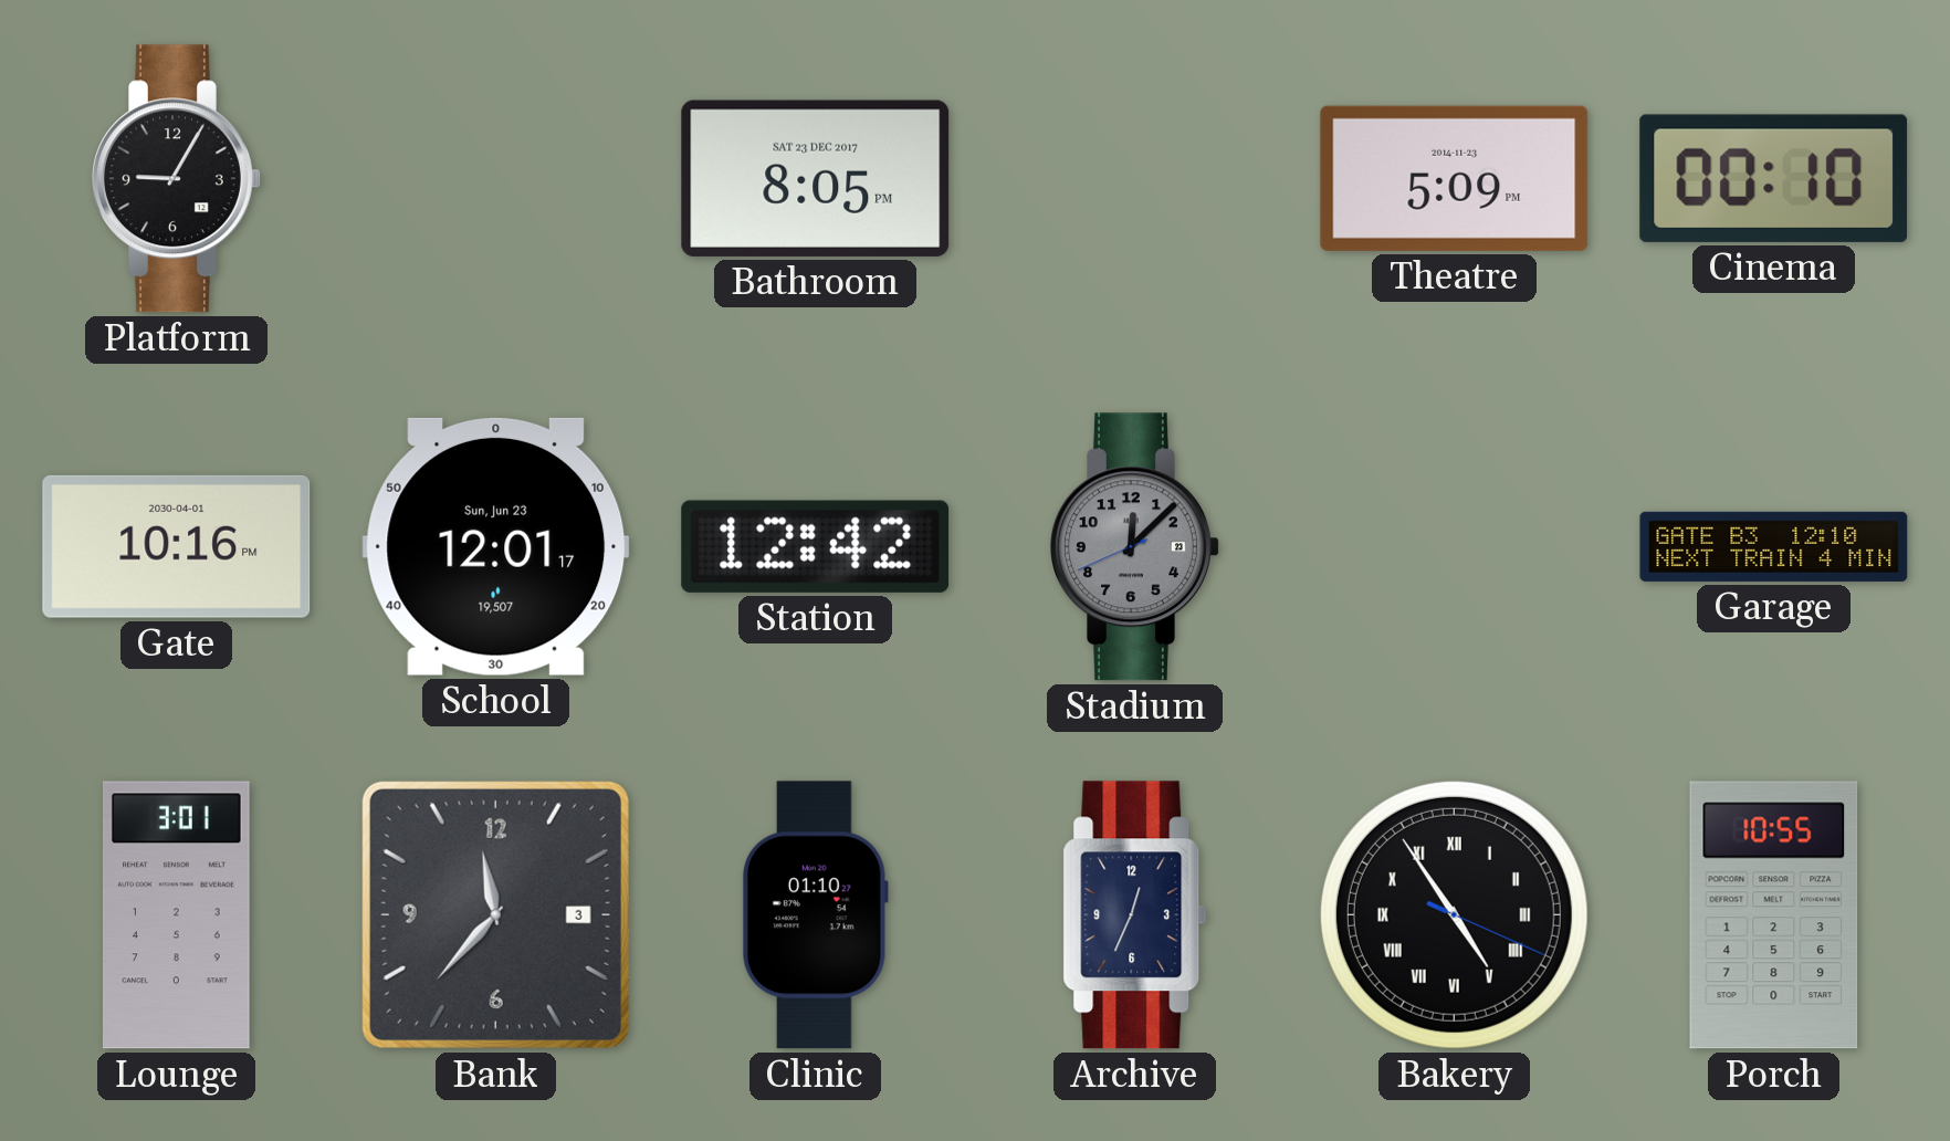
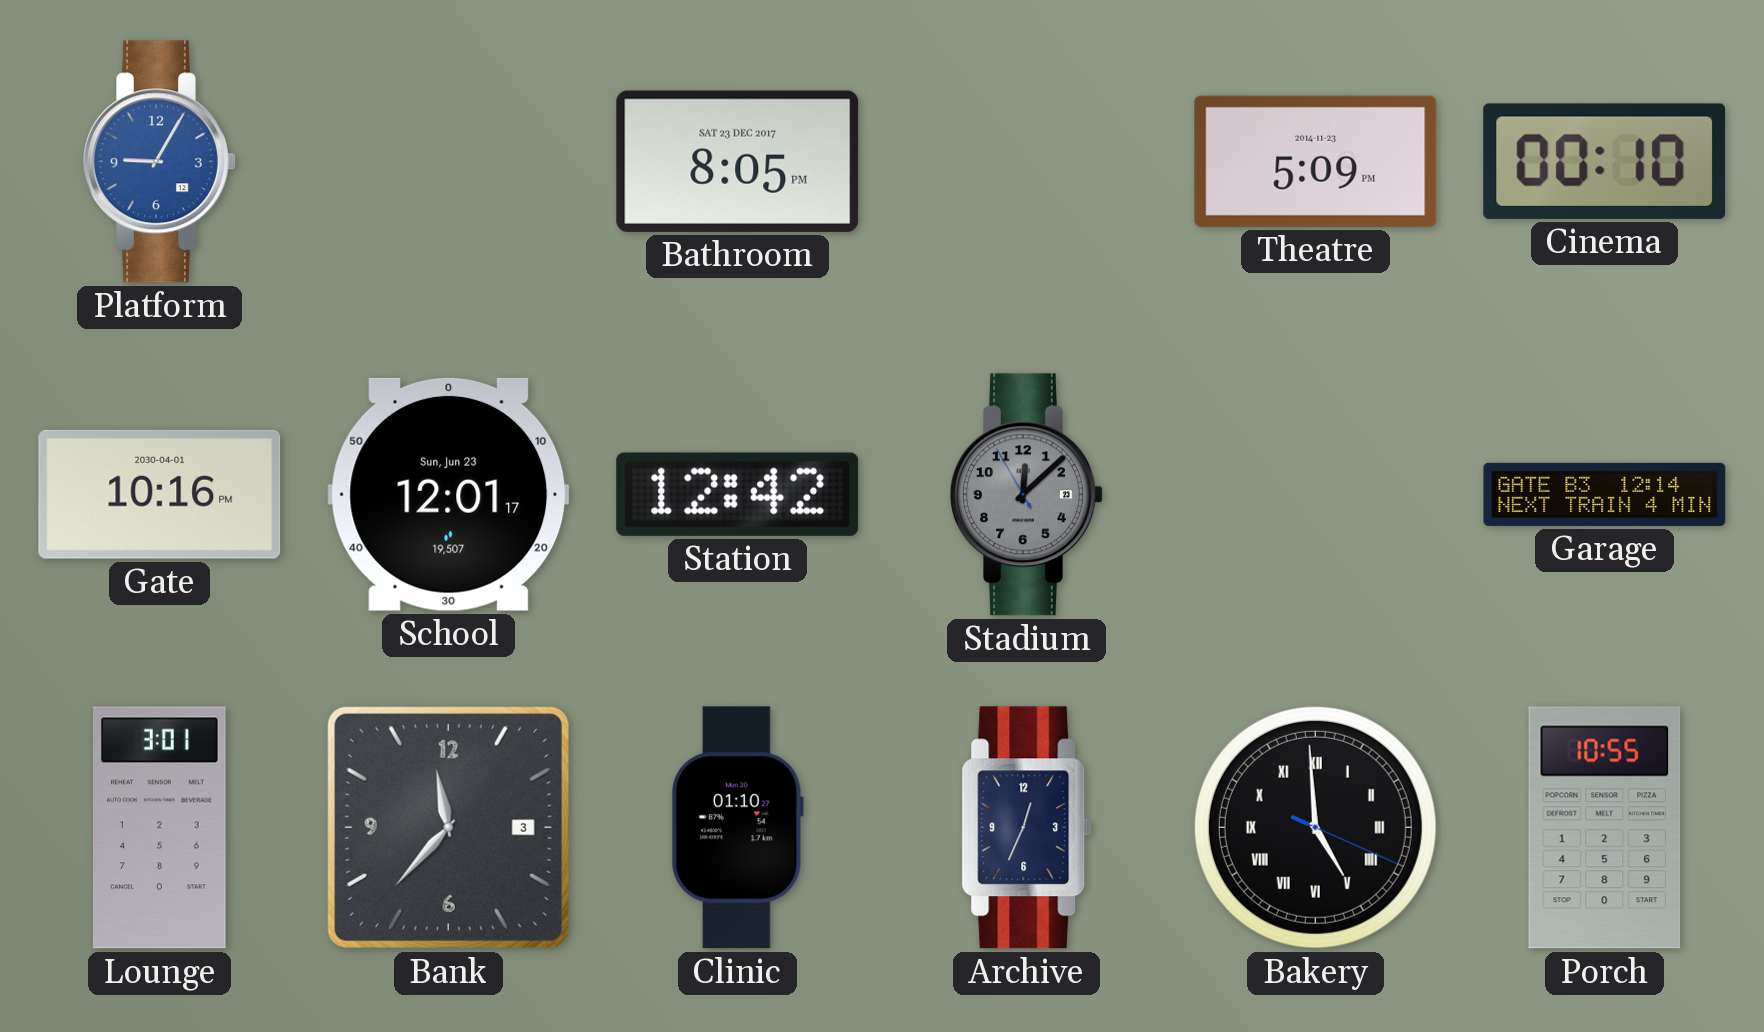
Platform dial: black -> blue (160, 162)
Stadium: 12:07:41 -> 12:07:55 (1027, 495)
Garage: 12:10 -> 12:14 (1605, 494)
Bakery: 4:54 -> 4:59 (1315, 827)
